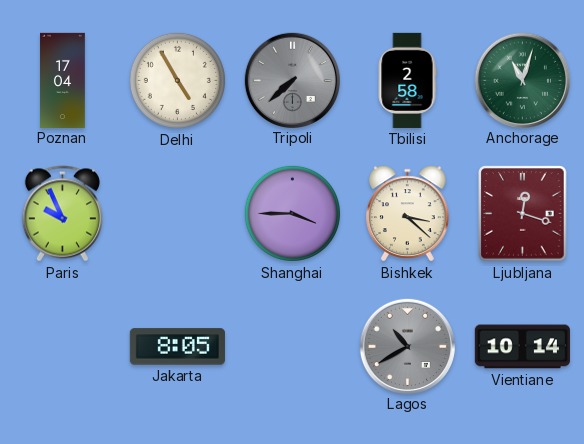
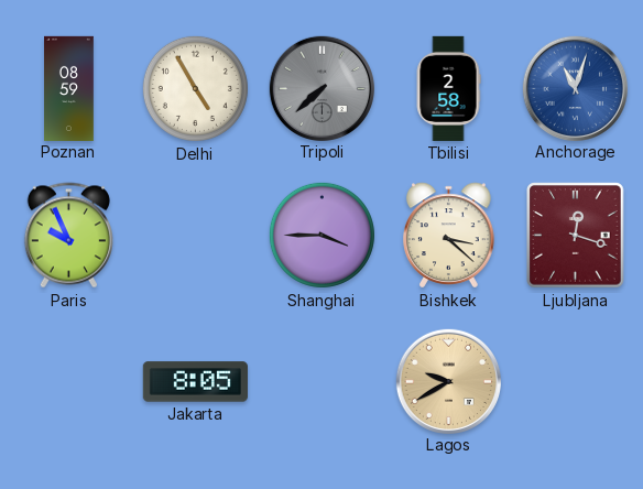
Poznan: 17:04 -> 08:59 (69, 88)
Anchorage dial: green -> blue (575, 88)
Lagos: 10:40 -> 9:40 (448, 381)
Lagos dial: grey -> champagne (448, 381)
Vientiane: 10:14 -> none (522, 347)
